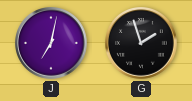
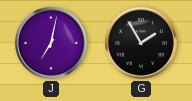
G: 1:57 -> 1:55 (142, 44)
